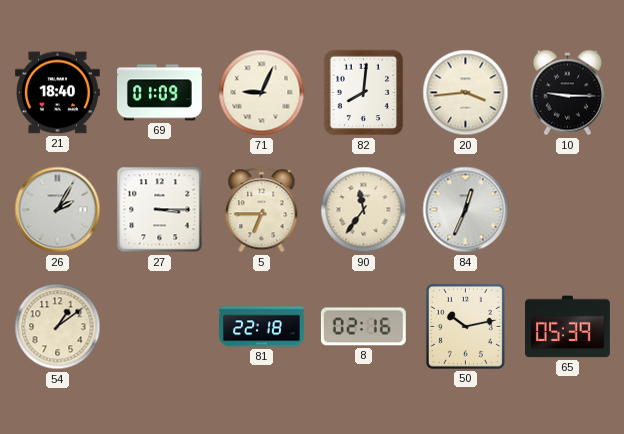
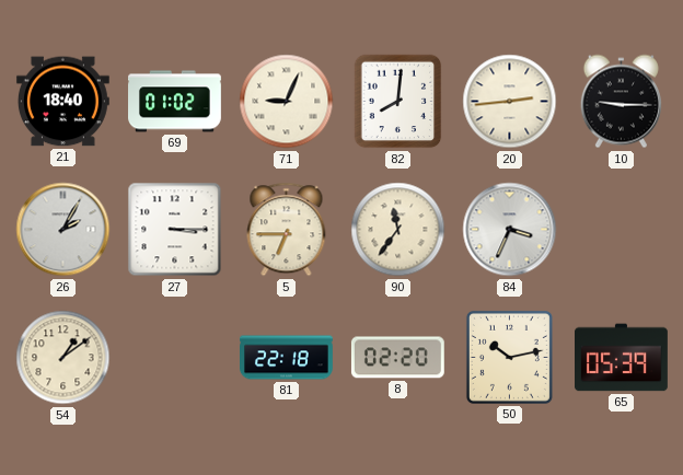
69: 01:09 -> 01:02 (175, 102)
20: 3:44 -> 2:44 (510, 102)
84: 12:34 -> 3:34 (510, 230)
8: 02:16 -> 02:20 (397, 358)
